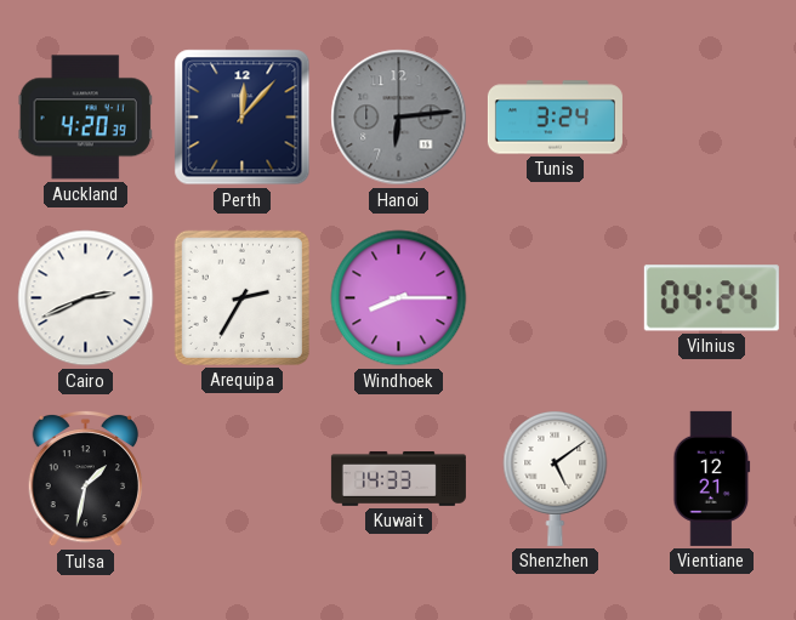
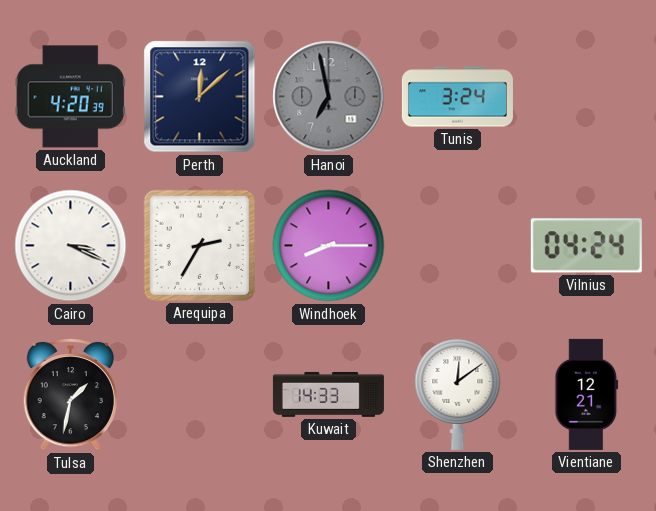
Perth: 12:07 -> 12:08 (200, 97)
Hanoi: 6:14 -> 6:58 (329, 97)
Cairo: 2:41 -> 3:19 (71, 246)
Shenzhen: 5:09 -> 12:09 (458, 394)
